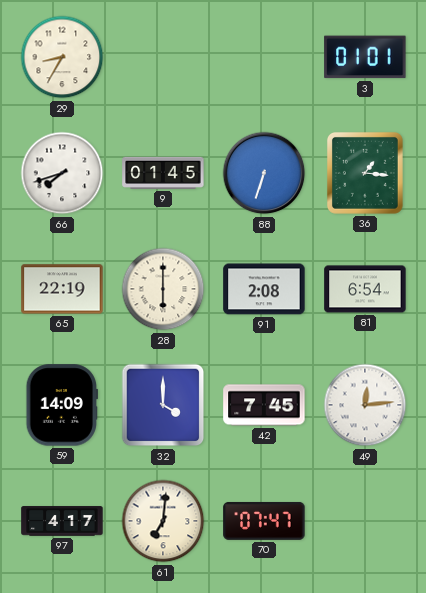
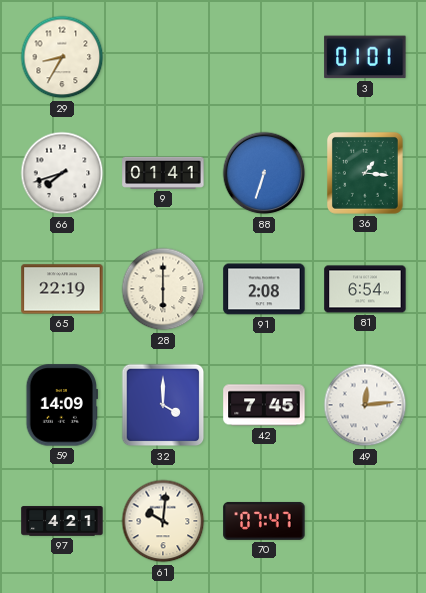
9: 01:45 -> 01:41 (163, 173)
97: 4:17 -> 4:21 (62, 521)
61: 7:01 -> 10:01 (163, 521)
